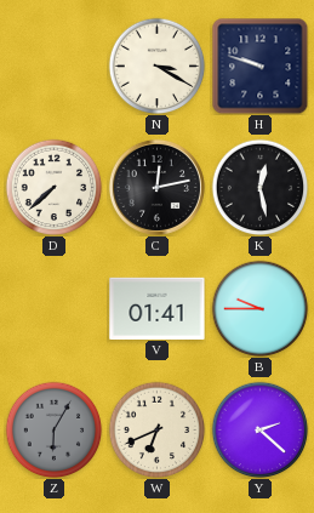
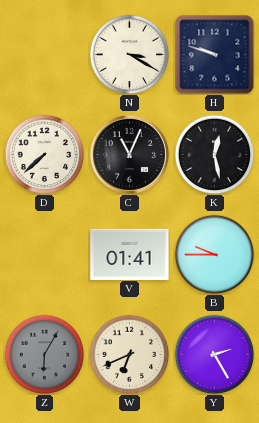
C: 12:13 -> 11:04 (129, 154)
Y: 2:22 -> 2:25 (214, 354)
